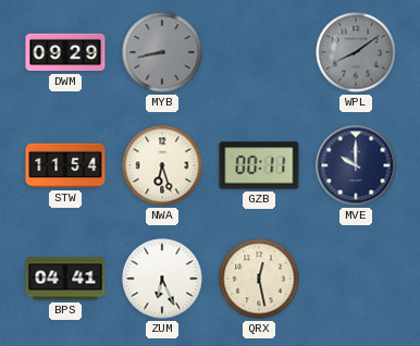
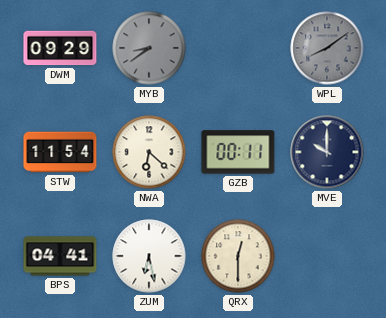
MYB: 8:43 -> 8:39 (149, 48)
NWA: 6:27 -> 6:22 (149, 152)
ZUM: 6:26 -> 6:28 (149, 256)
QRX: 12:28 -> 12:30 (238, 256)
